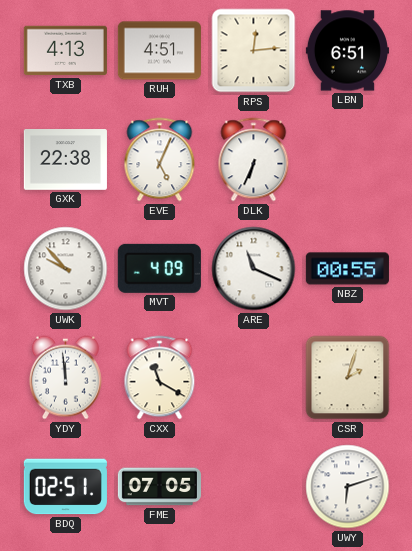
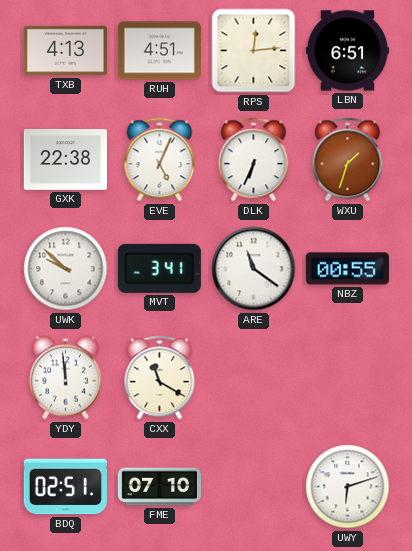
WXU: none -> 1:33 (348, 160)
UWK: 9:53 -> 9:52 (66, 269)
MVT: 4:09 -> 3:41 (159, 268)
ARE: 11:19 -> 11:21 (254, 269)
CSR: 2:03 -> none (348, 378)
FME: 07:05 -> 07:10 (159, 487)
